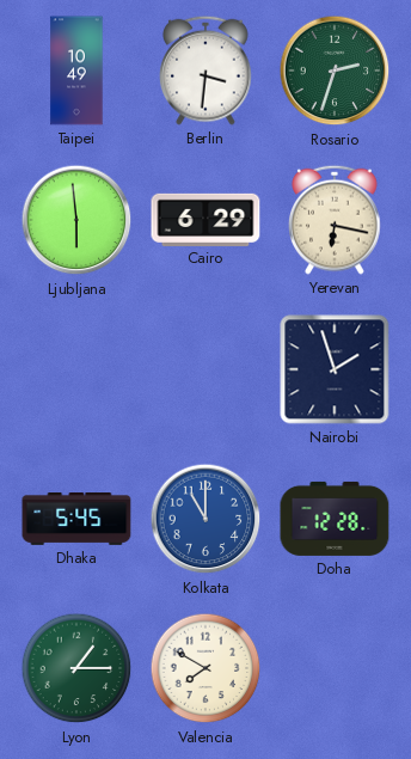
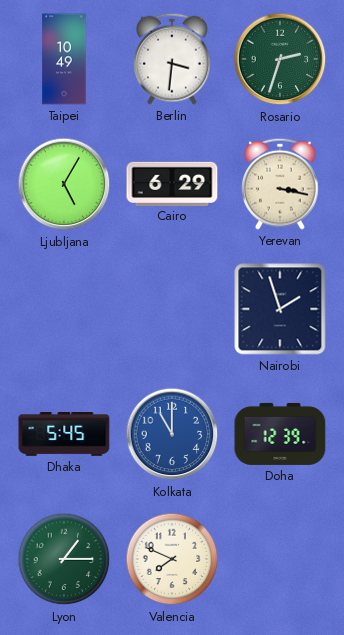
Ljubljana: 5:59 -> 5:05 (64, 184)
Yerevan: 6:17 -> 3:17 (280, 184)
Doha: 12:28 -> 12:39 (280, 434)
Valencia: 7:50 -> 7:49 (172, 559)
